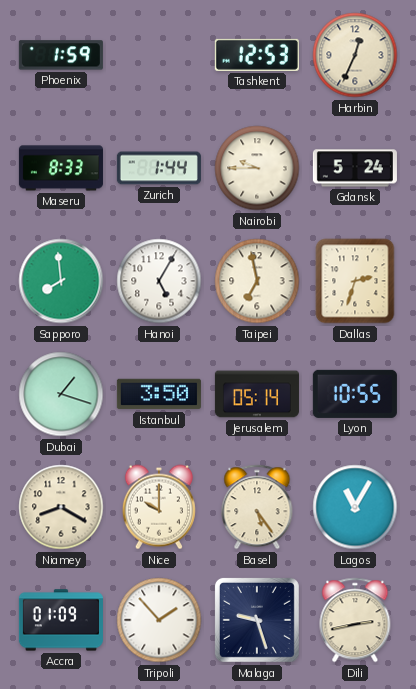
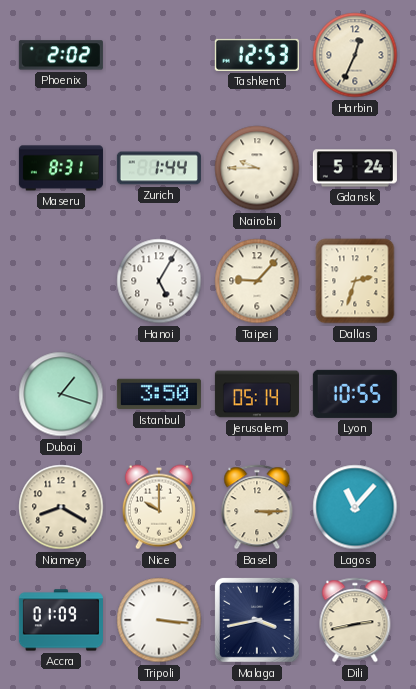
Phoenix: 1:59 -> 2:02 (61, 55)
Maseru: 8:33 -> 8:31 (61, 168)
Sapporo: 7:59 -> none (61, 281)
Taipei: 6:58 -> 9:07 (257, 281)
Basel: 5:24 -> 3:15 (257, 507)
Lagos: 11:05 -> 11:07 (355, 507)
Tripoli: 1:53 -> 3:16 (159, 620)
Malaga: 9:27 -> 3:43 (257, 620)
